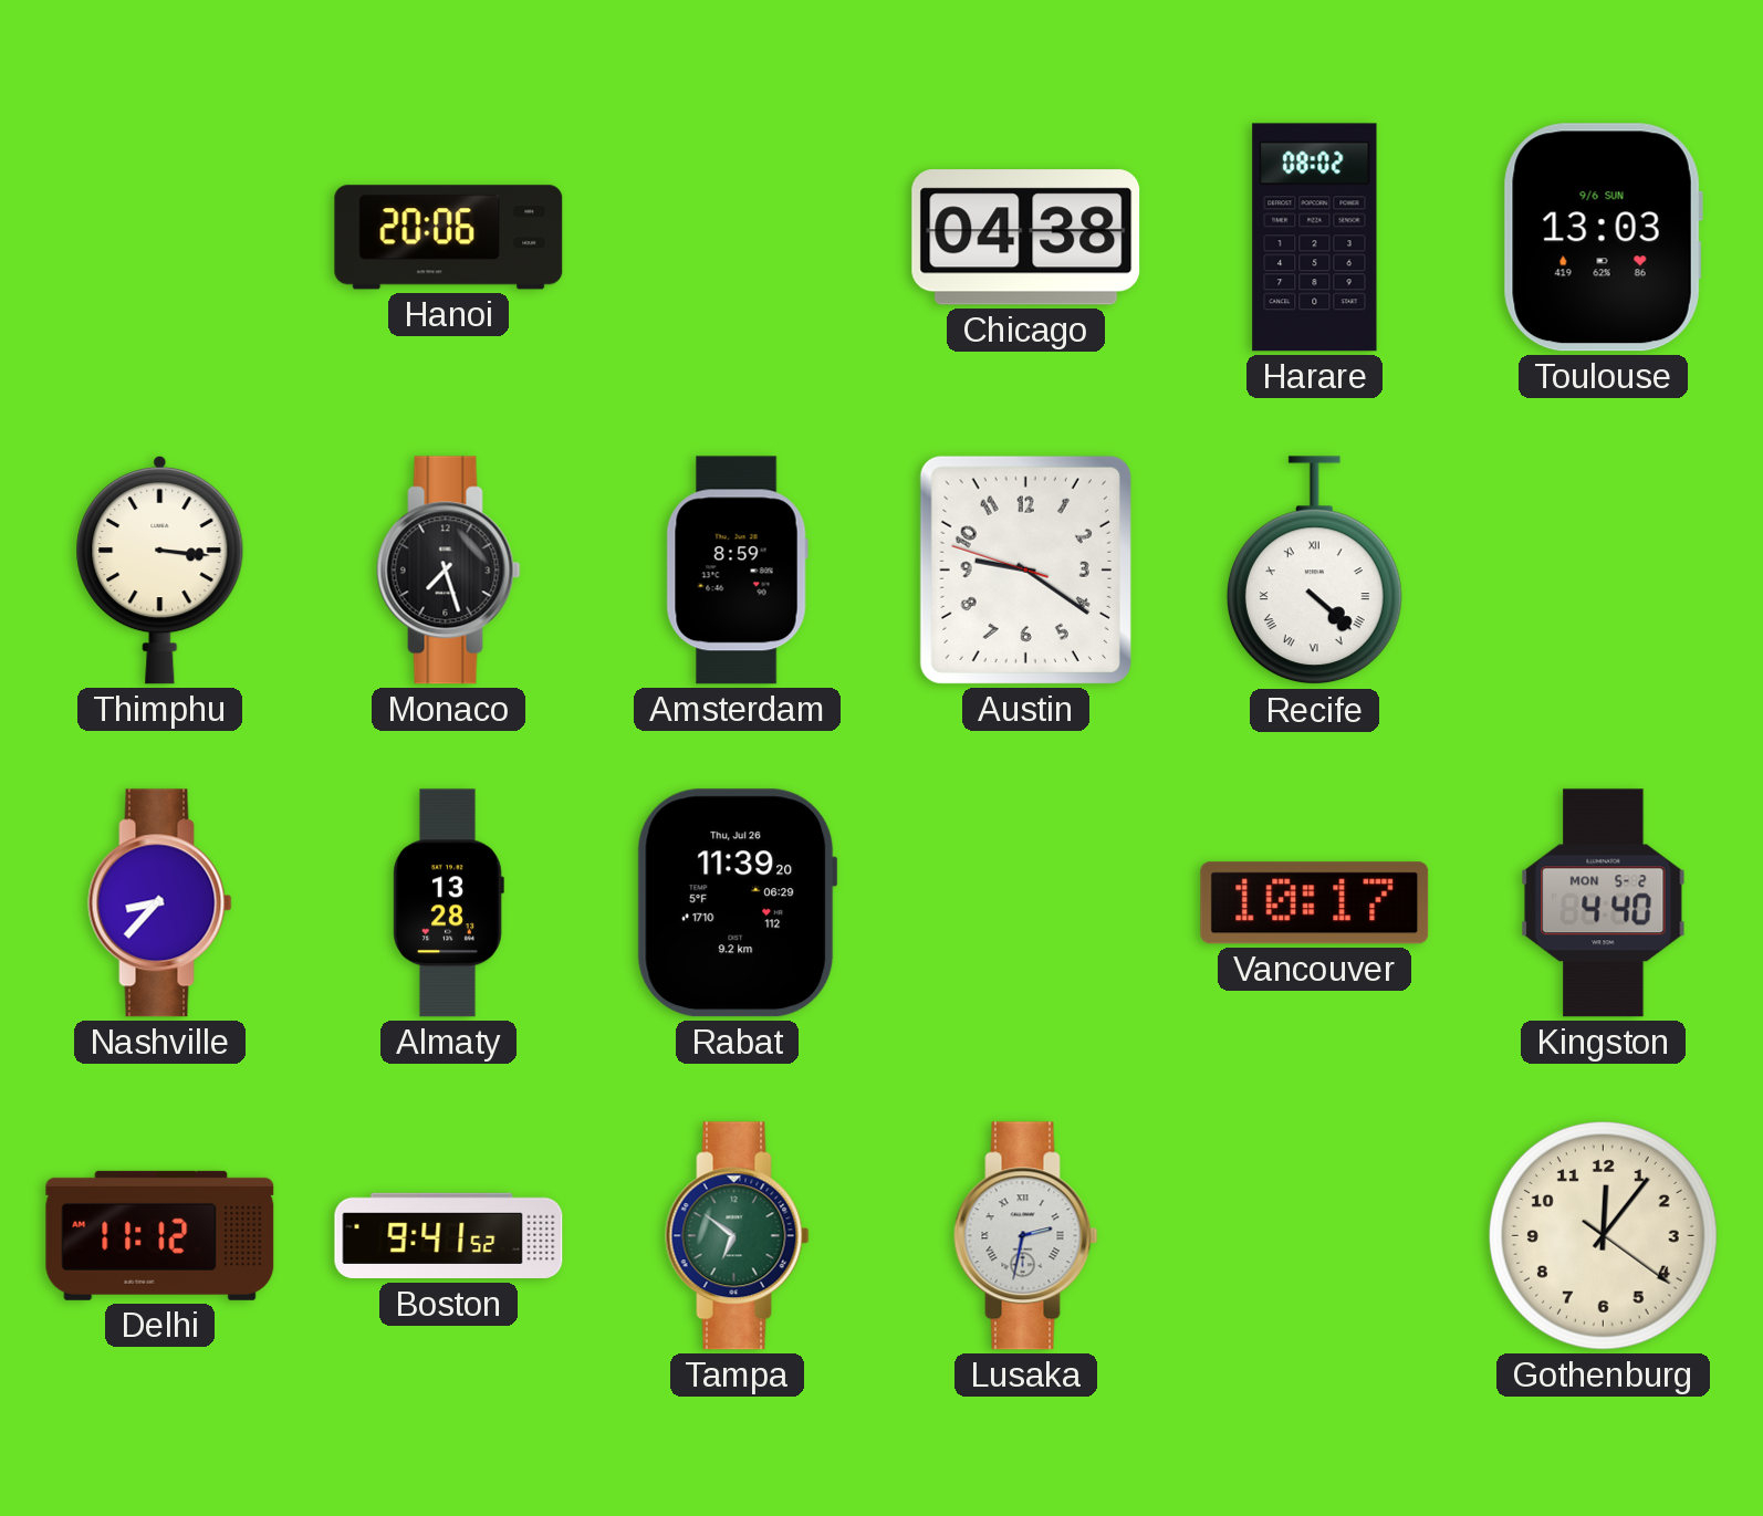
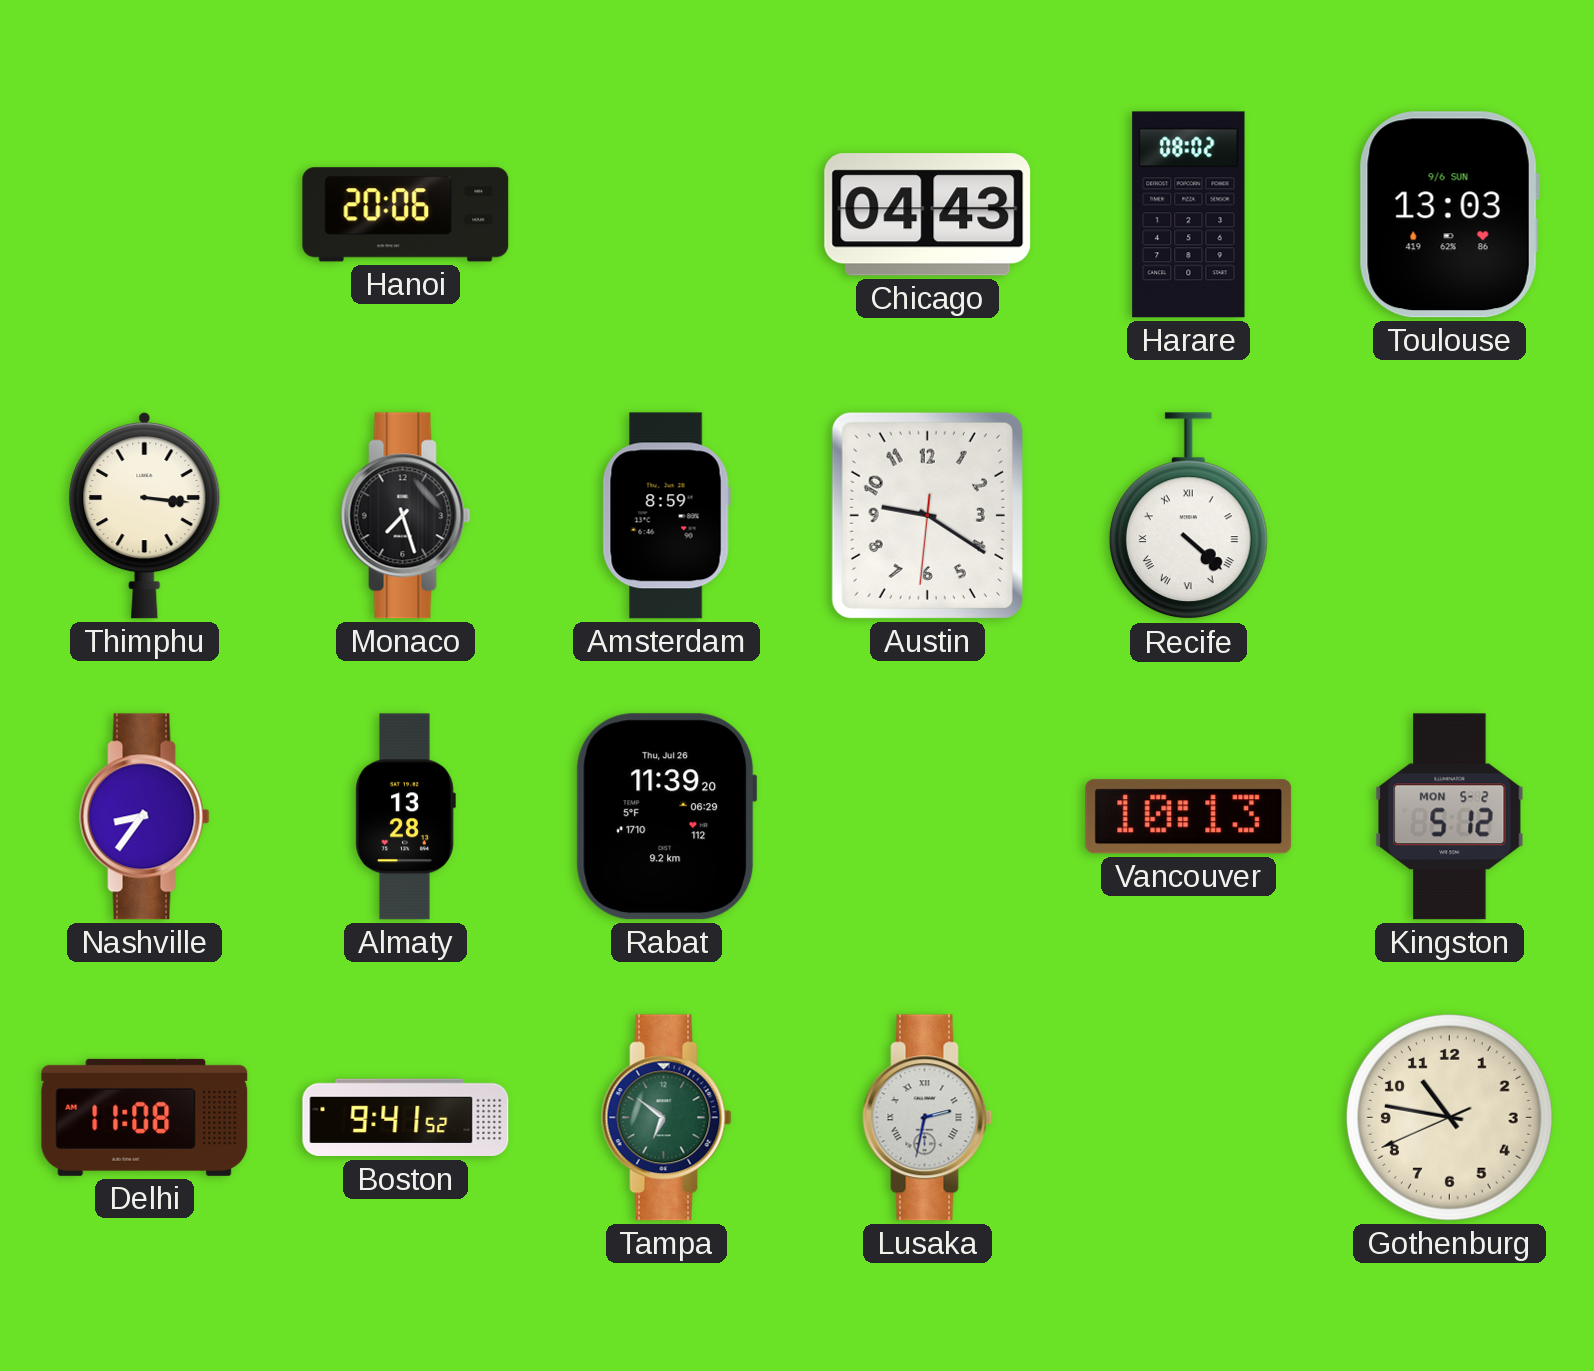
Chicago: 04:38 -> 04:43 (928, 215)
Austin: 9:20:48 -> 9:20:31 (927, 515)
Nashville: 8:37 -> 8:36 (145, 817)
Vancouver: 10:17 -> 10:13 (1189, 817)
Kingston: 4:40 -> 5:12 (1450, 817)
Delhi: 11:12 -> 11:08 (145, 1117)
Gothenburg: 12:06 -> 10:46 (1449, 1117)
